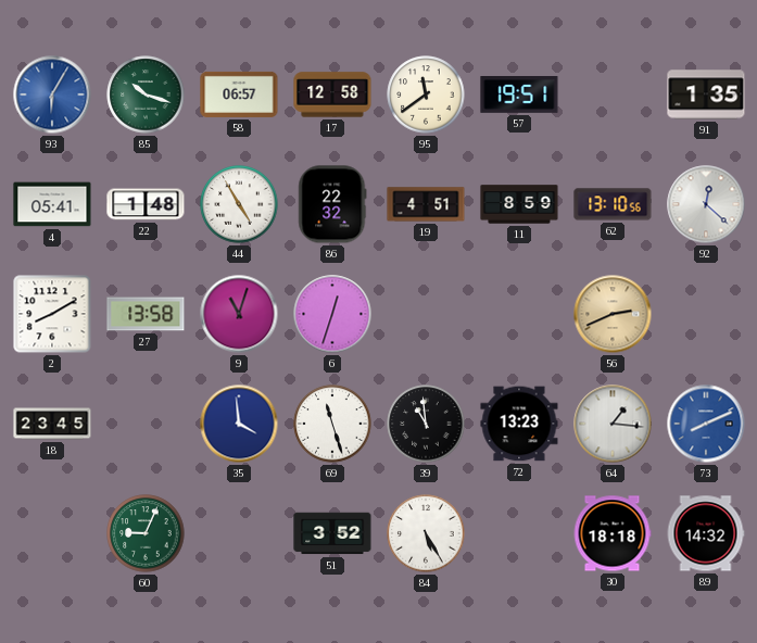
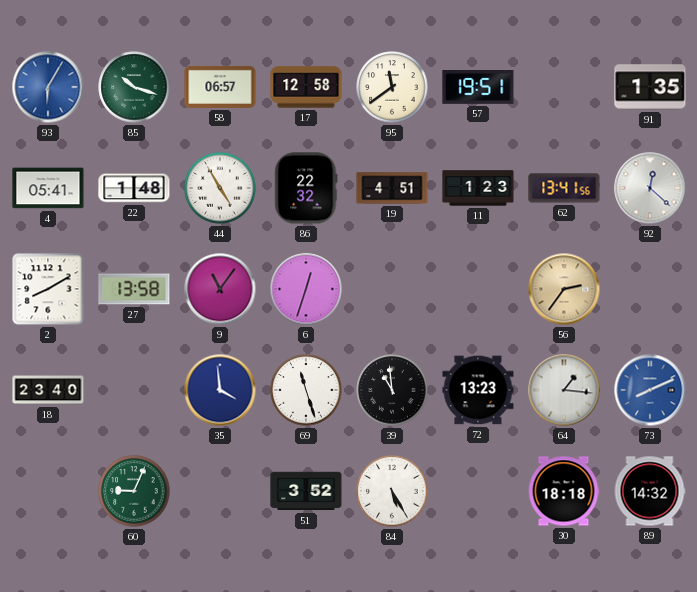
11: 8:59 -> 1:23 (478, 188)
62: 13:10 -> 13:41 (564, 188)
9: 11:03 -> 11:06 (220, 289)
56: 2:41 -> 2:36 (564, 289)
18: 23:45 -> 23:40 (48, 390)
